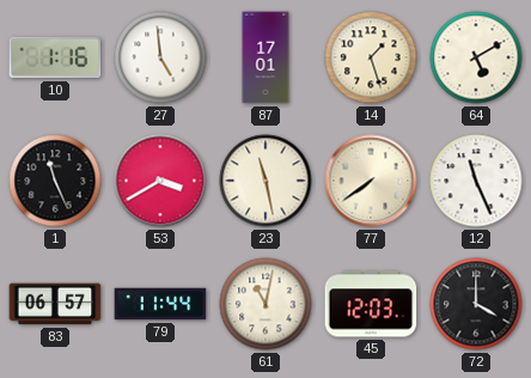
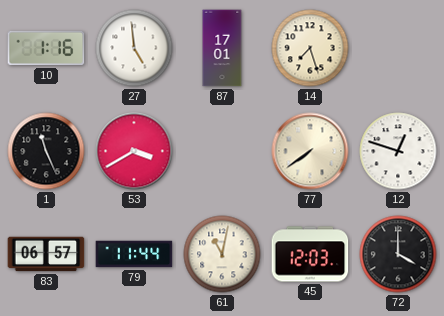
14: 1:27 -> 7:27 (310, 48)
64: 5:10 -> none (476, 57)
23: 11:28 -> none (265, 181)
12: 11:26 -> 12:48 (398, 151)
